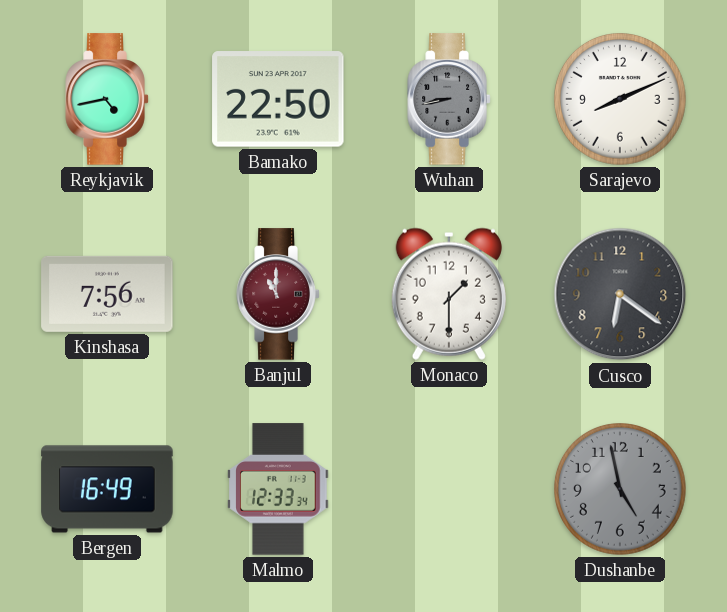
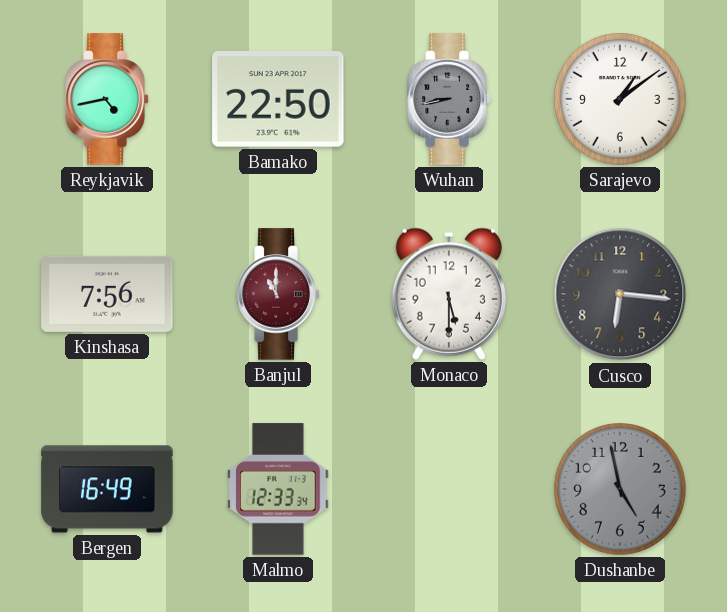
Sarajevo: 8:11 -> 1:09 (621, 100)
Monaco: 1:30 -> 5:30 (449, 294)
Cusco: 6:21 -> 6:16 (620, 294)
